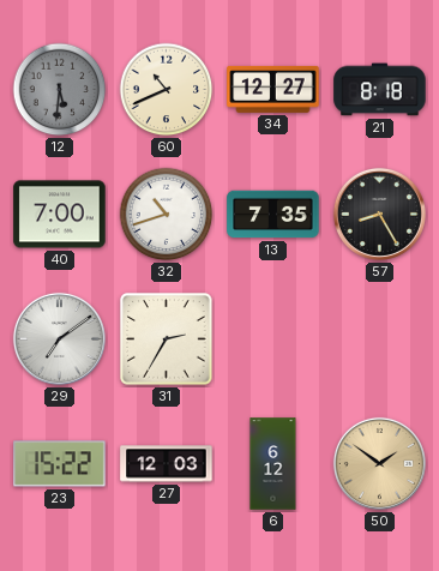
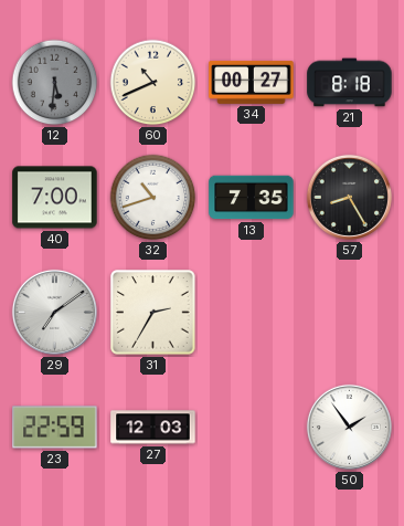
34: 12:27 -> 00:27 (252, 82)
23: 15:22 -> 22:59 (55, 428)
6: 6:12 -> none (273, 464)
50: 1:51 -> 1:54 (349, 427)
50 dial: champagne -> white (349, 427)
